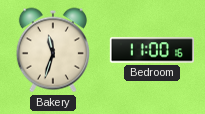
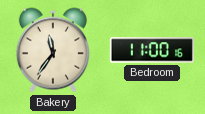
Bakery: 11:33 -> 11:36 (53, 50)
